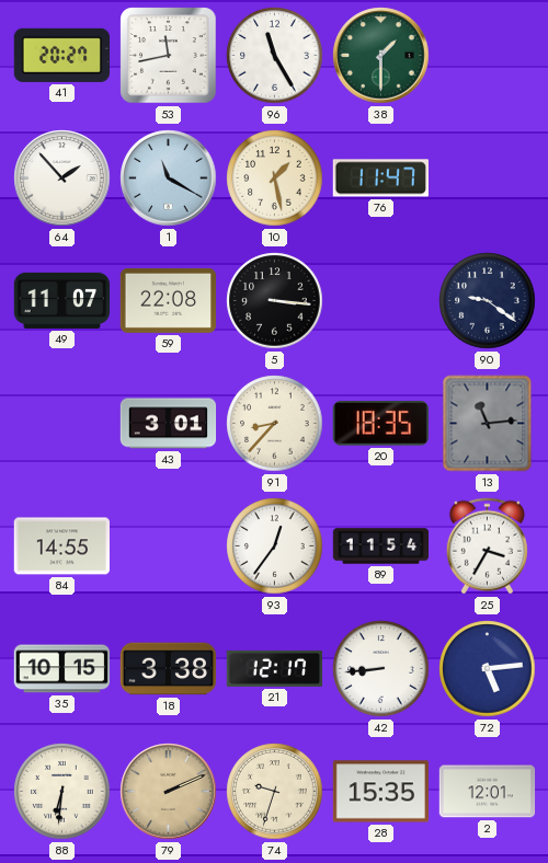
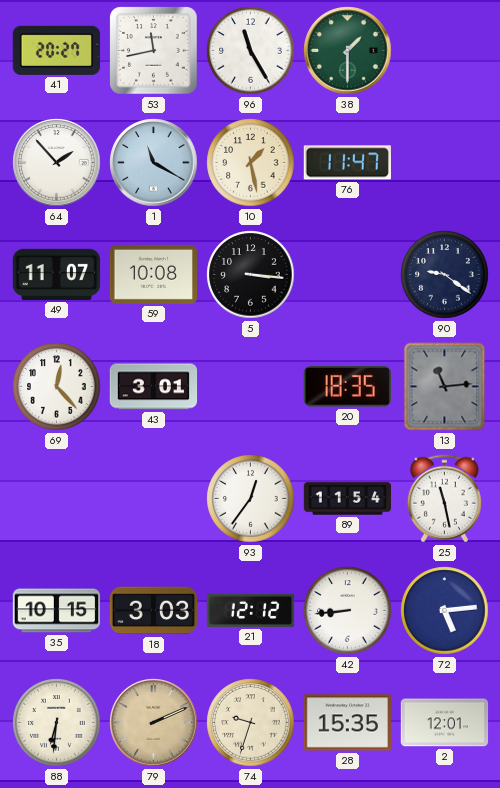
59: 22:08 -> 10:08 (154, 274)
69: none -> 12:23 (57, 387)
91: 8:37 -> none (275, 424)
84: 14:55 -> none (62, 546)
25: 3:35 -> 11:28 (444, 499)
18: 3:38 -> 3:03 (154, 611)
21: 12:17 -> 12:12 (251, 610)
